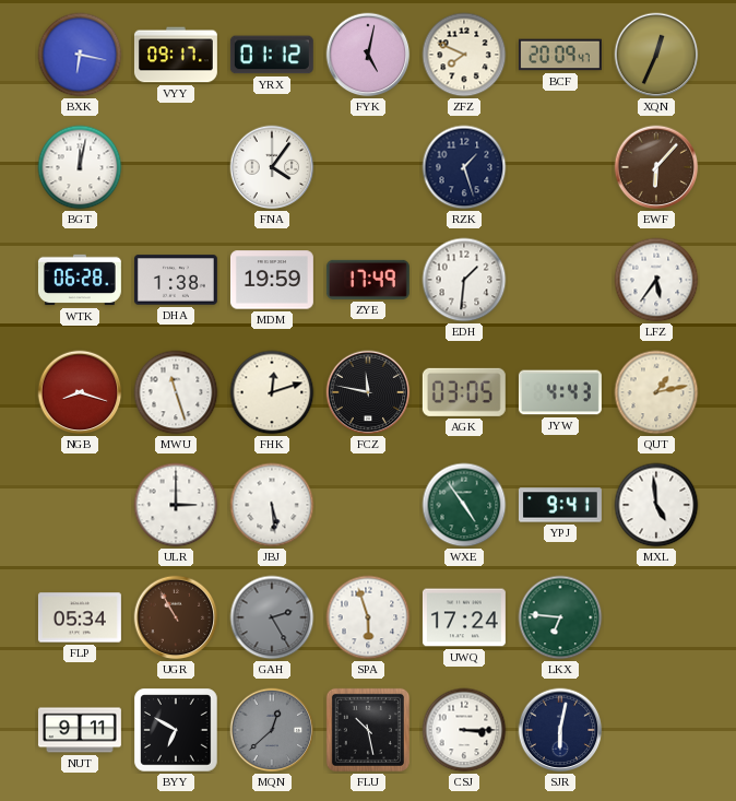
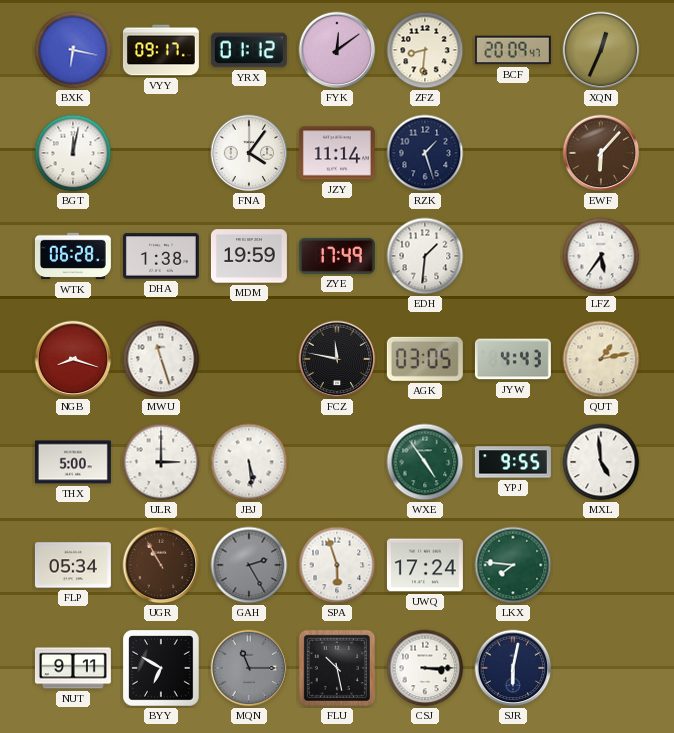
FYK: 5:02 -> 12:09 (337, 50)
ZFZ: 7:49 -> 8:31 (425, 50)
JZY: none -> 11:14 (337, 153)
FHK: 12:12 -> none (272, 392)
THX: none -> 5:00 (73, 462)
YPJ: 9:41 -> 9:55 (513, 462)
LKX: 6:46 -> 7:46 (513, 565)
MQN: 12:38 -> 11:15 (249, 668)
